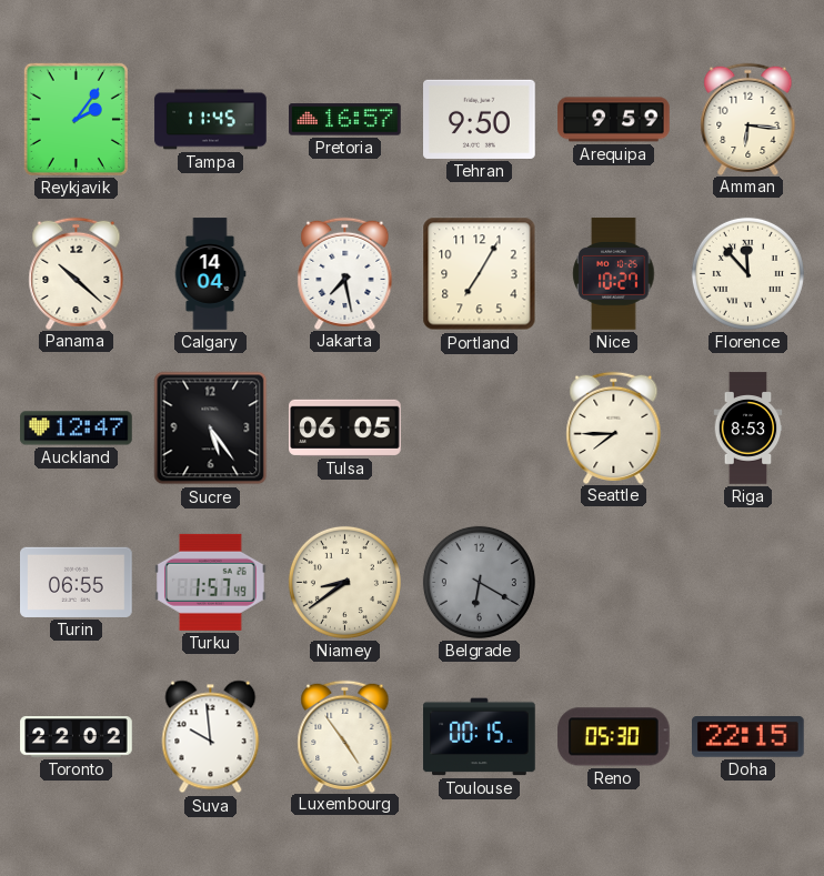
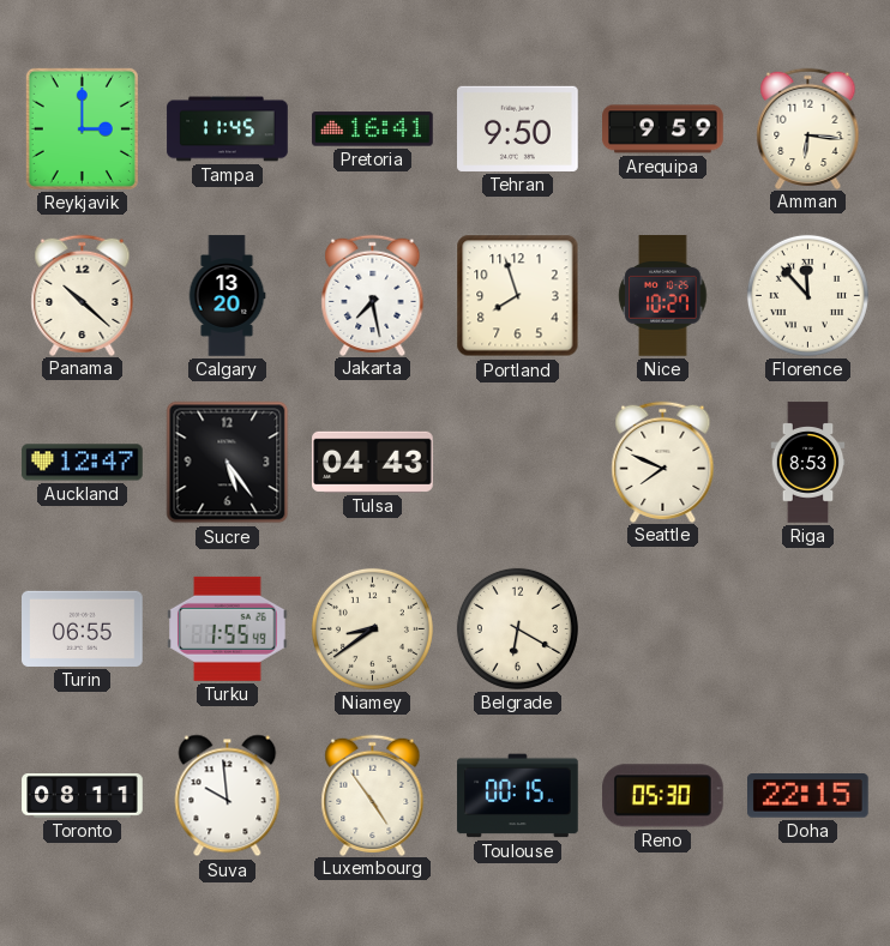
Reykjavik: 2:06 -> 3:00 (82, 128)
Pretoria: 16:57 -> 16:41 (373, 129)
Calgary: 14:04 -> 13:20 (227, 296)
Portland: 7:05 -> 7:57 (518, 296)
Tulsa: 06:05 -> 04:43 (373, 462)
Seattle: 7:45 -> 7:49 (663, 462)
Turku: 1:57 -> 1:55 (228, 628)
Belgrade dial: grey -> cream (517, 628)
Toronto: 22:02 -> 08:11 (83, 796)
